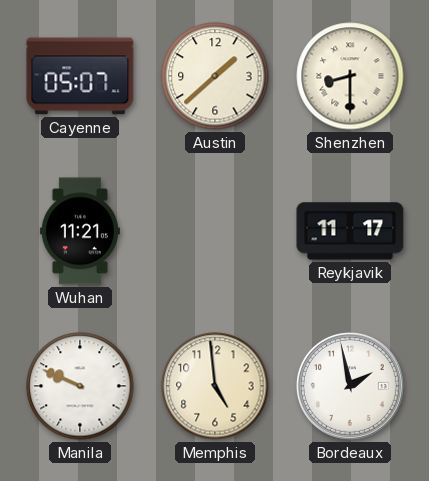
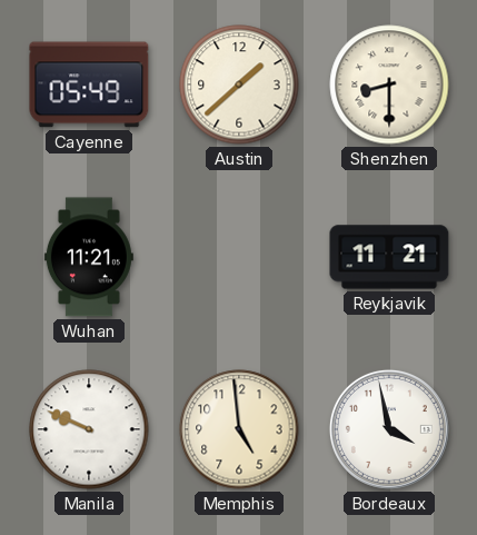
Cayenne: 05:07 -> 05:49 (89, 85)
Reykjavik: 11:17 -> 11:21 (389, 257)
Bordeaux: 1:58 -> 3:58 (389, 429)
